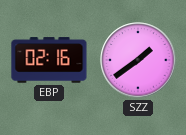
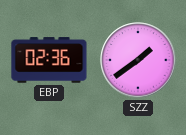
EBP: 02:16 -> 02:36 (49, 60)
